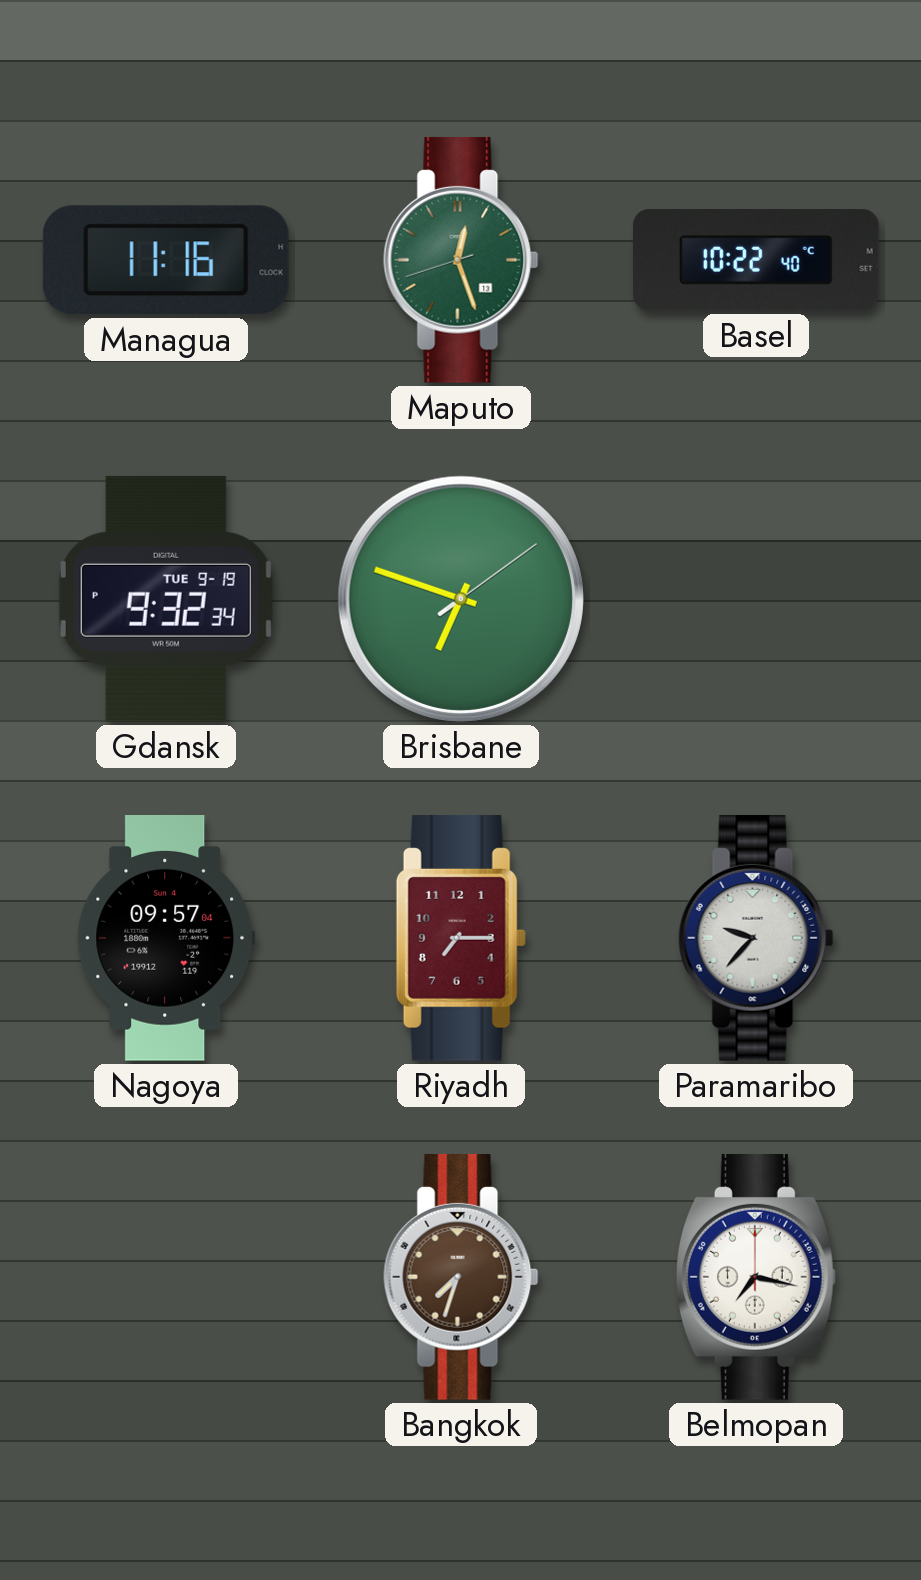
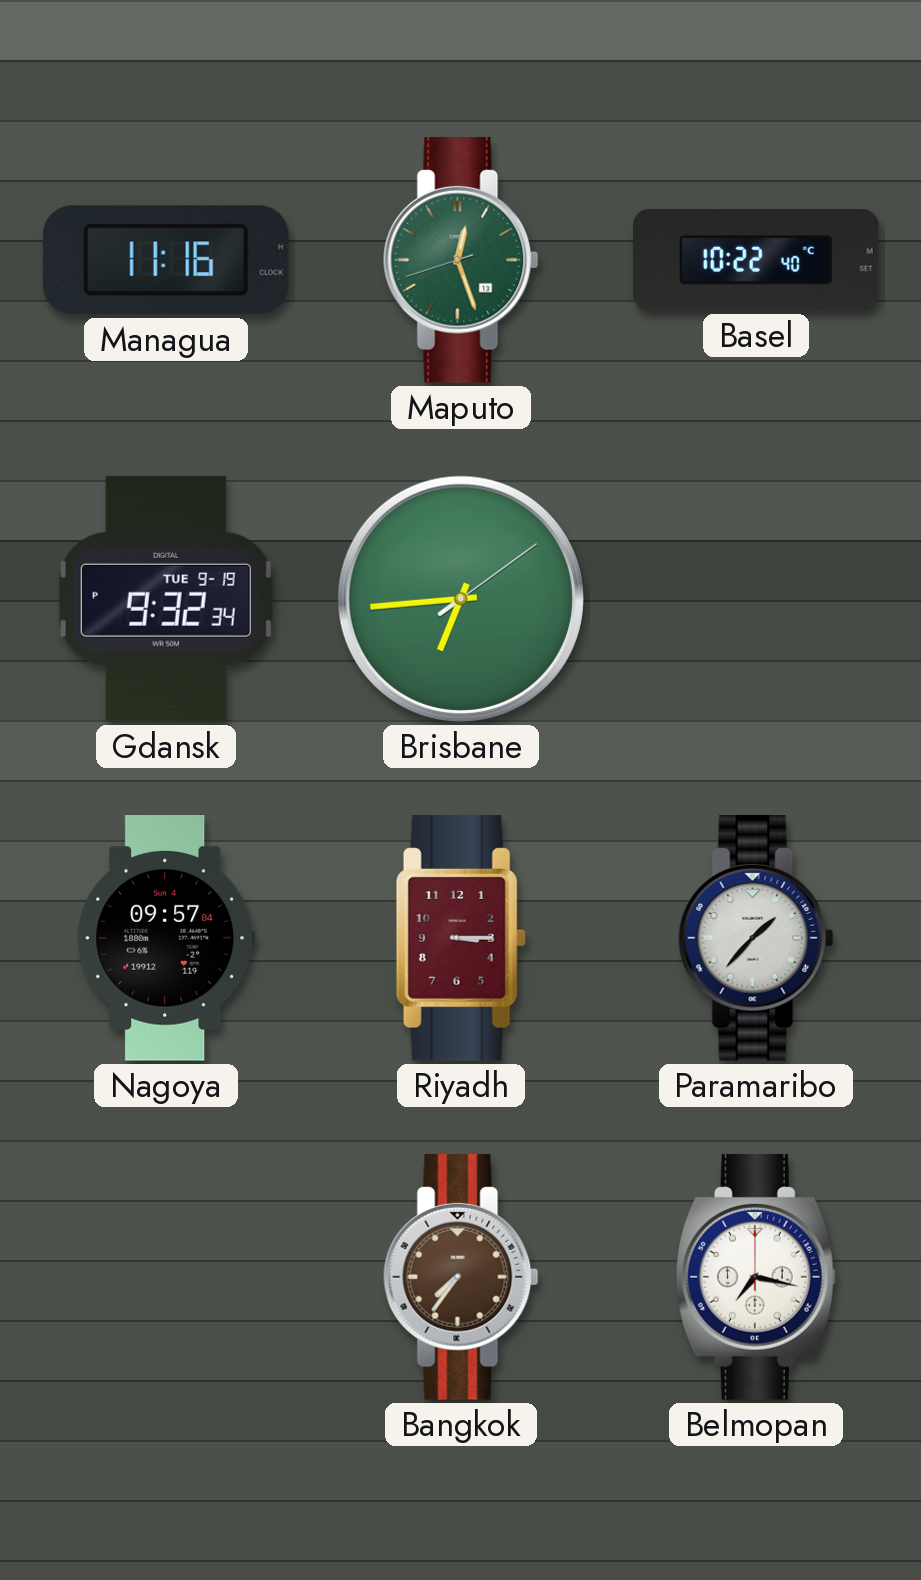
Brisbane: 6:48 -> 6:44 (461, 599)
Riyadh: 7:15 -> 3:15 (461, 938)
Paramaribo: 9:37 -> 1:37 (756, 938)
Bangkok: 7:33 -> 7:36 (461, 1277)
